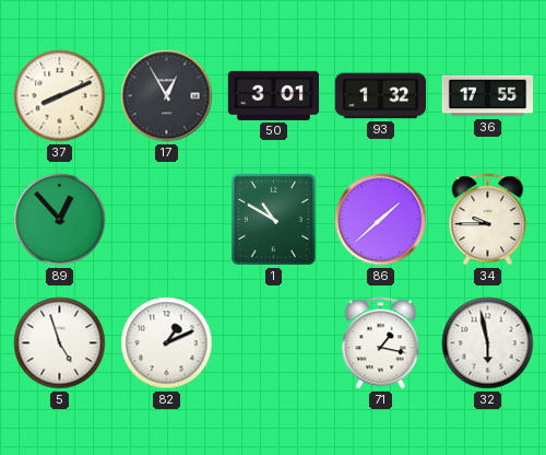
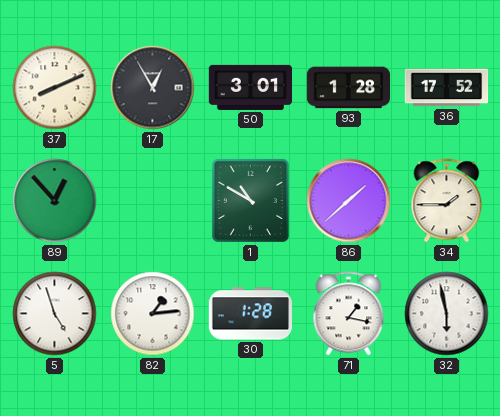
93: 1:32 -> 1:28 (348, 88)
36: 17:55 -> 17:52 (447, 88)
34: 9:45 -> 1:45 (447, 201)
82: 1:11 -> 1:14 (153, 314)
30: none -> 1:28 (250, 314)
